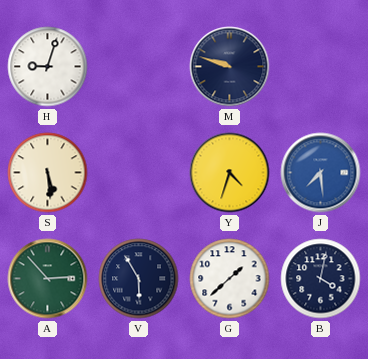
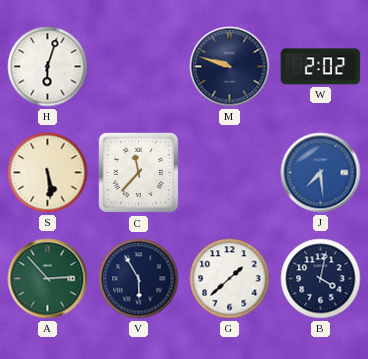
H: 9:03 -> 6:03 (48, 67)
W: none -> 2:02 (321, 67)
C: none -> 11:37 (139, 173)
Y: 4:33 -> none (230, 173)
